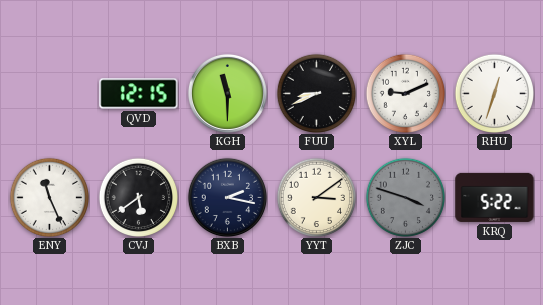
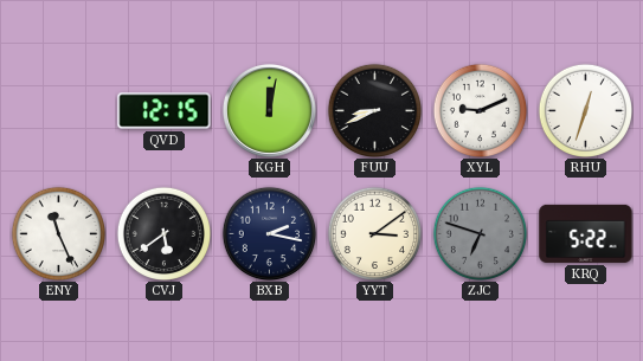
KGH: 11:30 -> 12:02 (269, 110)
ZJC: 3:48 -> 6:48 (480, 233)
